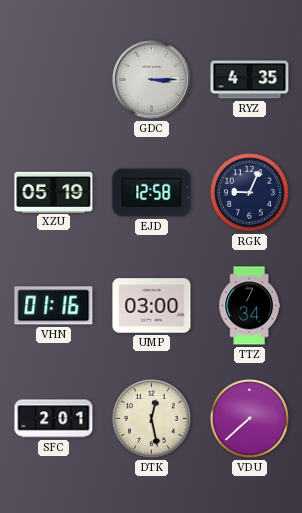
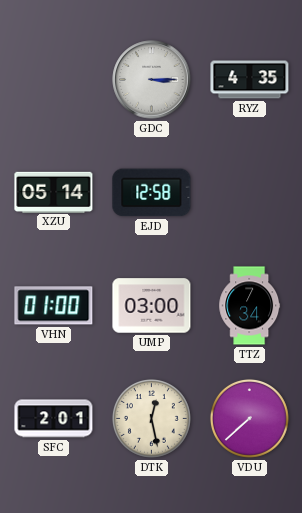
XZU: 05:19 -> 05:14 (54, 192)
RGK: 9:04 -> none (249, 192)
VHN: 01:16 -> 01:00 (54, 306)
